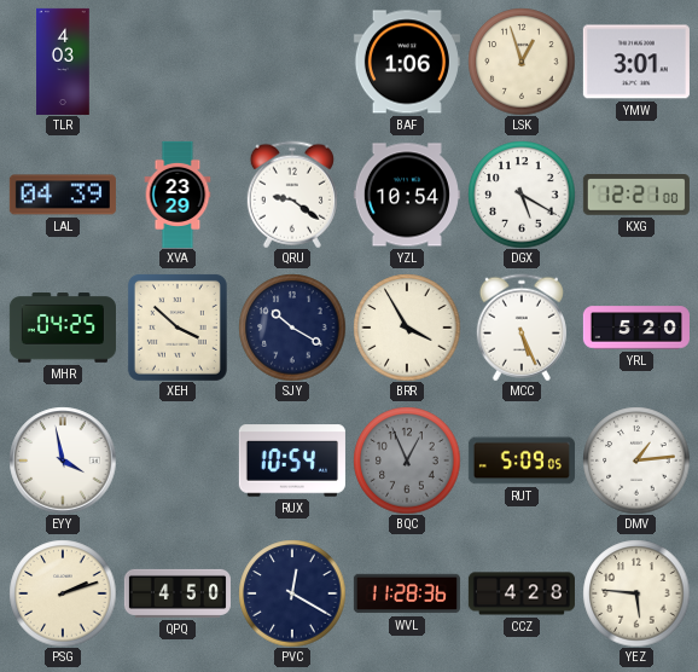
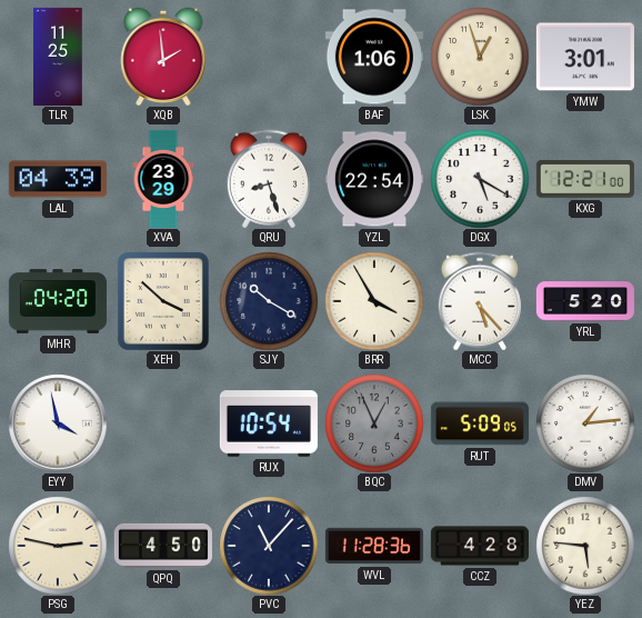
TLR: 4:03 -> 11:25 (58, 57)
XQB: none -> 1:59 (163, 57)
QRU: 9:21 -> 8:27 (269, 179)
YZL: 10:54 -> 22:54 (374, 179)
MHR: 04:25 -> 04:20 (58, 301)
MCC: 5:26 -> 5:23 (480, 301)
PSG: 2:12 -> 2:47 (58, 546)
PVC: 12:20 -> 11:07 (269, 546)
